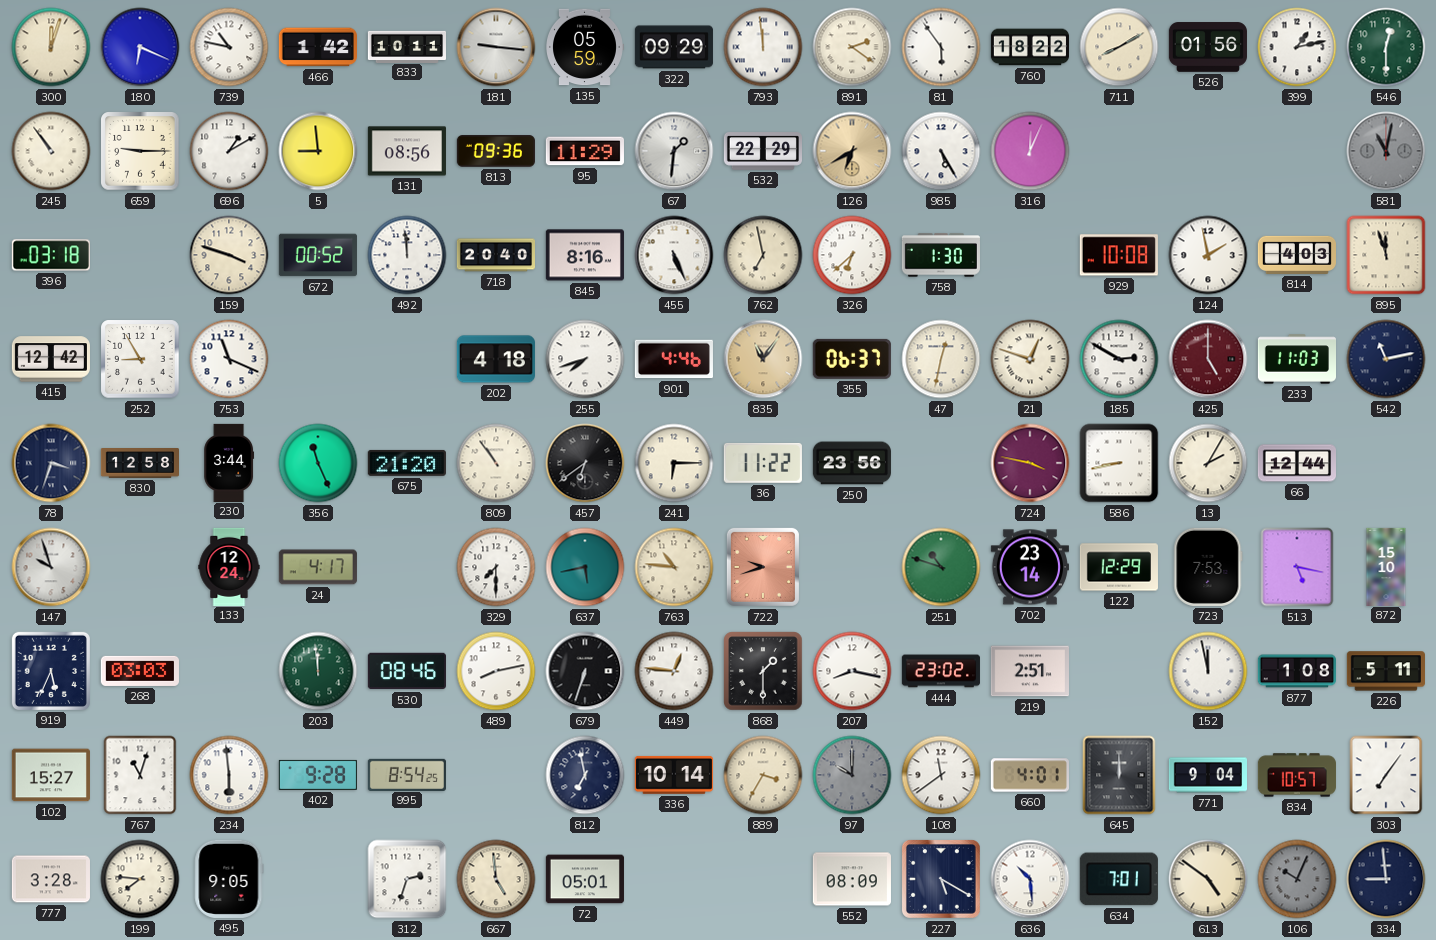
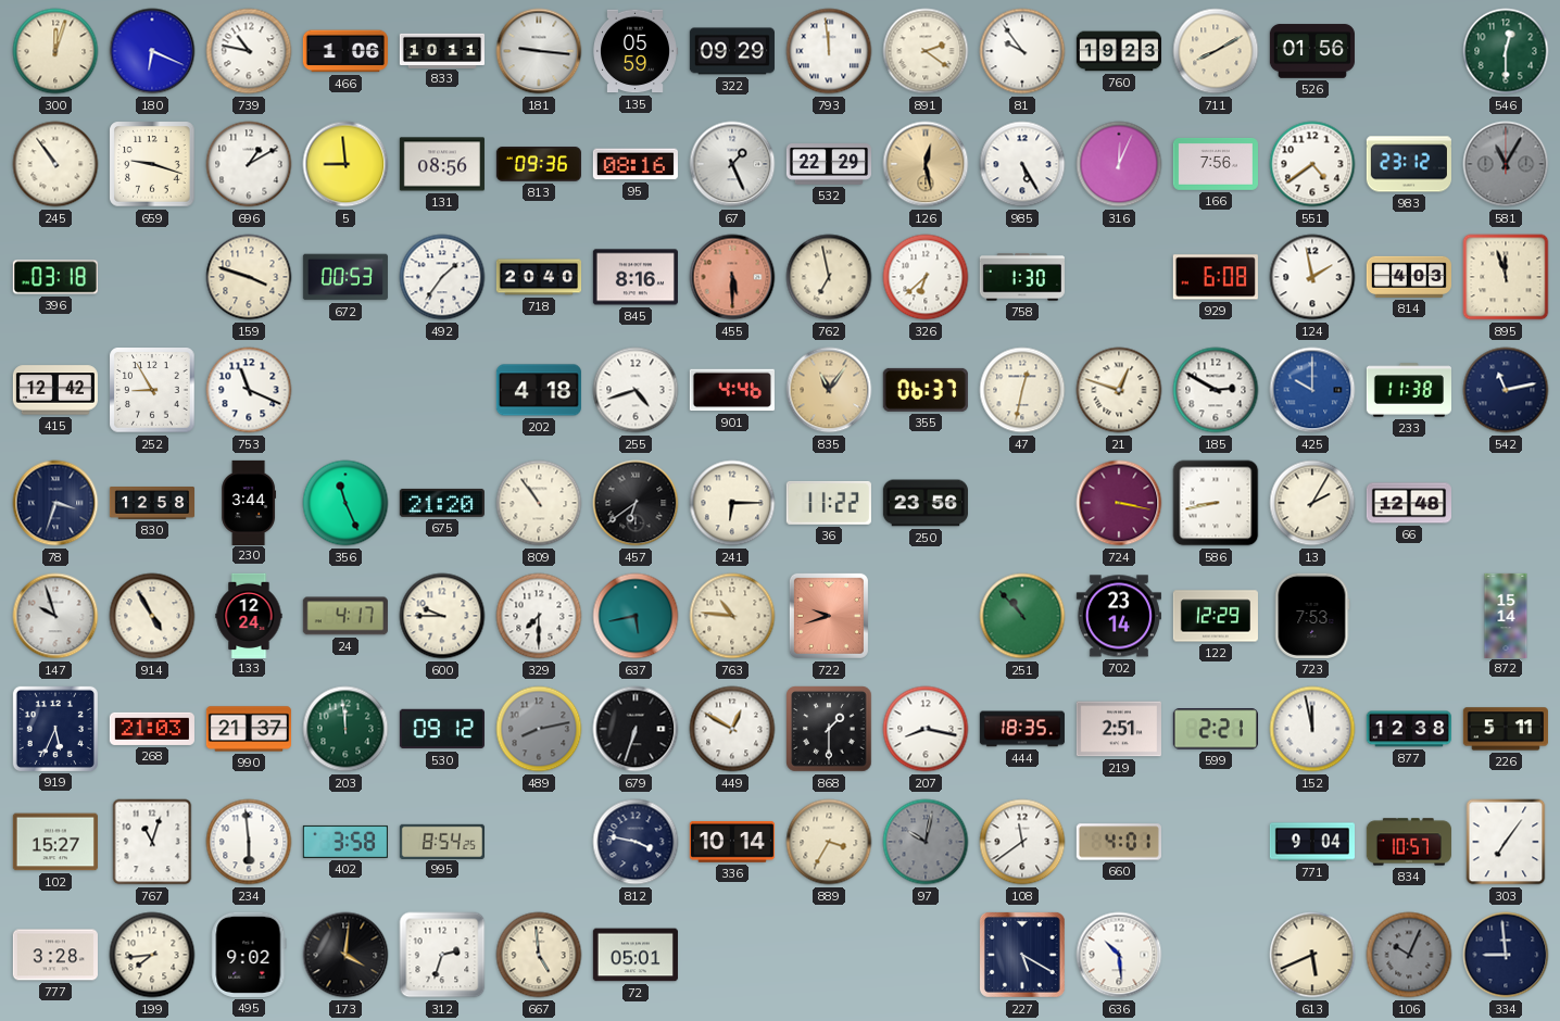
466: 1:42 -> 1:06 (345, 51)
81: 5:54 -> 9:54 (1022, 51)
760: 18:22 -> 19:23 (1118, 51)
399: 1:13 -> none (1297, 47)
659: 9:15 -> 9:18 (152, 164)
95: 11:29 -> 08:16 (636, 164)
67: 1:31 -> 1:26 (732, 164)
126: 6:40 -> 12:28 (926, 164)
166: none -> 7:56 (1216, 164)
551: none -> 4:39 (1312, 164)
983: none -> 23:12 (1409, 164)
581: 11:02 -> 11:05 (1506, 164)
672: 00:52 -> 00:53 (345, 277)
492: 11:59 -> 1:36 (442, 277)
455: 5:26 -> 5:30 (732, 277)
455 dial: white -> salmon (732, 277)
929: 10:08 -> 6:08 (1216, 277)
255: 7:42 -> 4:42 (636, 390)
425: 5:00 -> 10:00 (1312, 390)
425 dial: burgundy -> blue (1312, 390)
233: 11:03 -> 11:38 (1408, 390)
724: 3:47 -> 3:17 (1119, 503)
66: 12:44 -> 12:48 (1408, 503)
914: none -> 4:55 (152, 616)
600: none -> 9:45 (442, 616)
251: 10:48 -> 10:53 (1022, 616)
513: 5:17 -> none (1297, 567)
872: 15:10 -> 15:14 (1506, 615)
268: 03:03 -> 21:03 (152, 729)
990: none -> 21:37 (249, 729)
530: 08:46 -> 09:12 (442, 729)
489 dial: white -> grey (539, 729)
449: 12:46 -> 12:50 (732, 729)
444: 23:02 -> 18:35 (1022, 729)
599: none -> 2:21 (1216, 729)
877: 1:08 -> 12:38 (1409, 729)
402: 9:28 -> 3:58 (345, 842)
812: 6:58 -> 3:47 (636, 842)
97: 10:00 -> 10:02 (926, 842)
645: 12:00 -> none (1119, 775)
199: 7:46 -> 7:44 (152, 955)
495: 9:05 -> 9:02 (249, 955)
173: none -> 4:01 (345, 955)
552: 08:09 -> none (852, 879)
634: 7:01 -> none (1119, 879)
613: 4:51 -> 5:41 (1312, 955)
